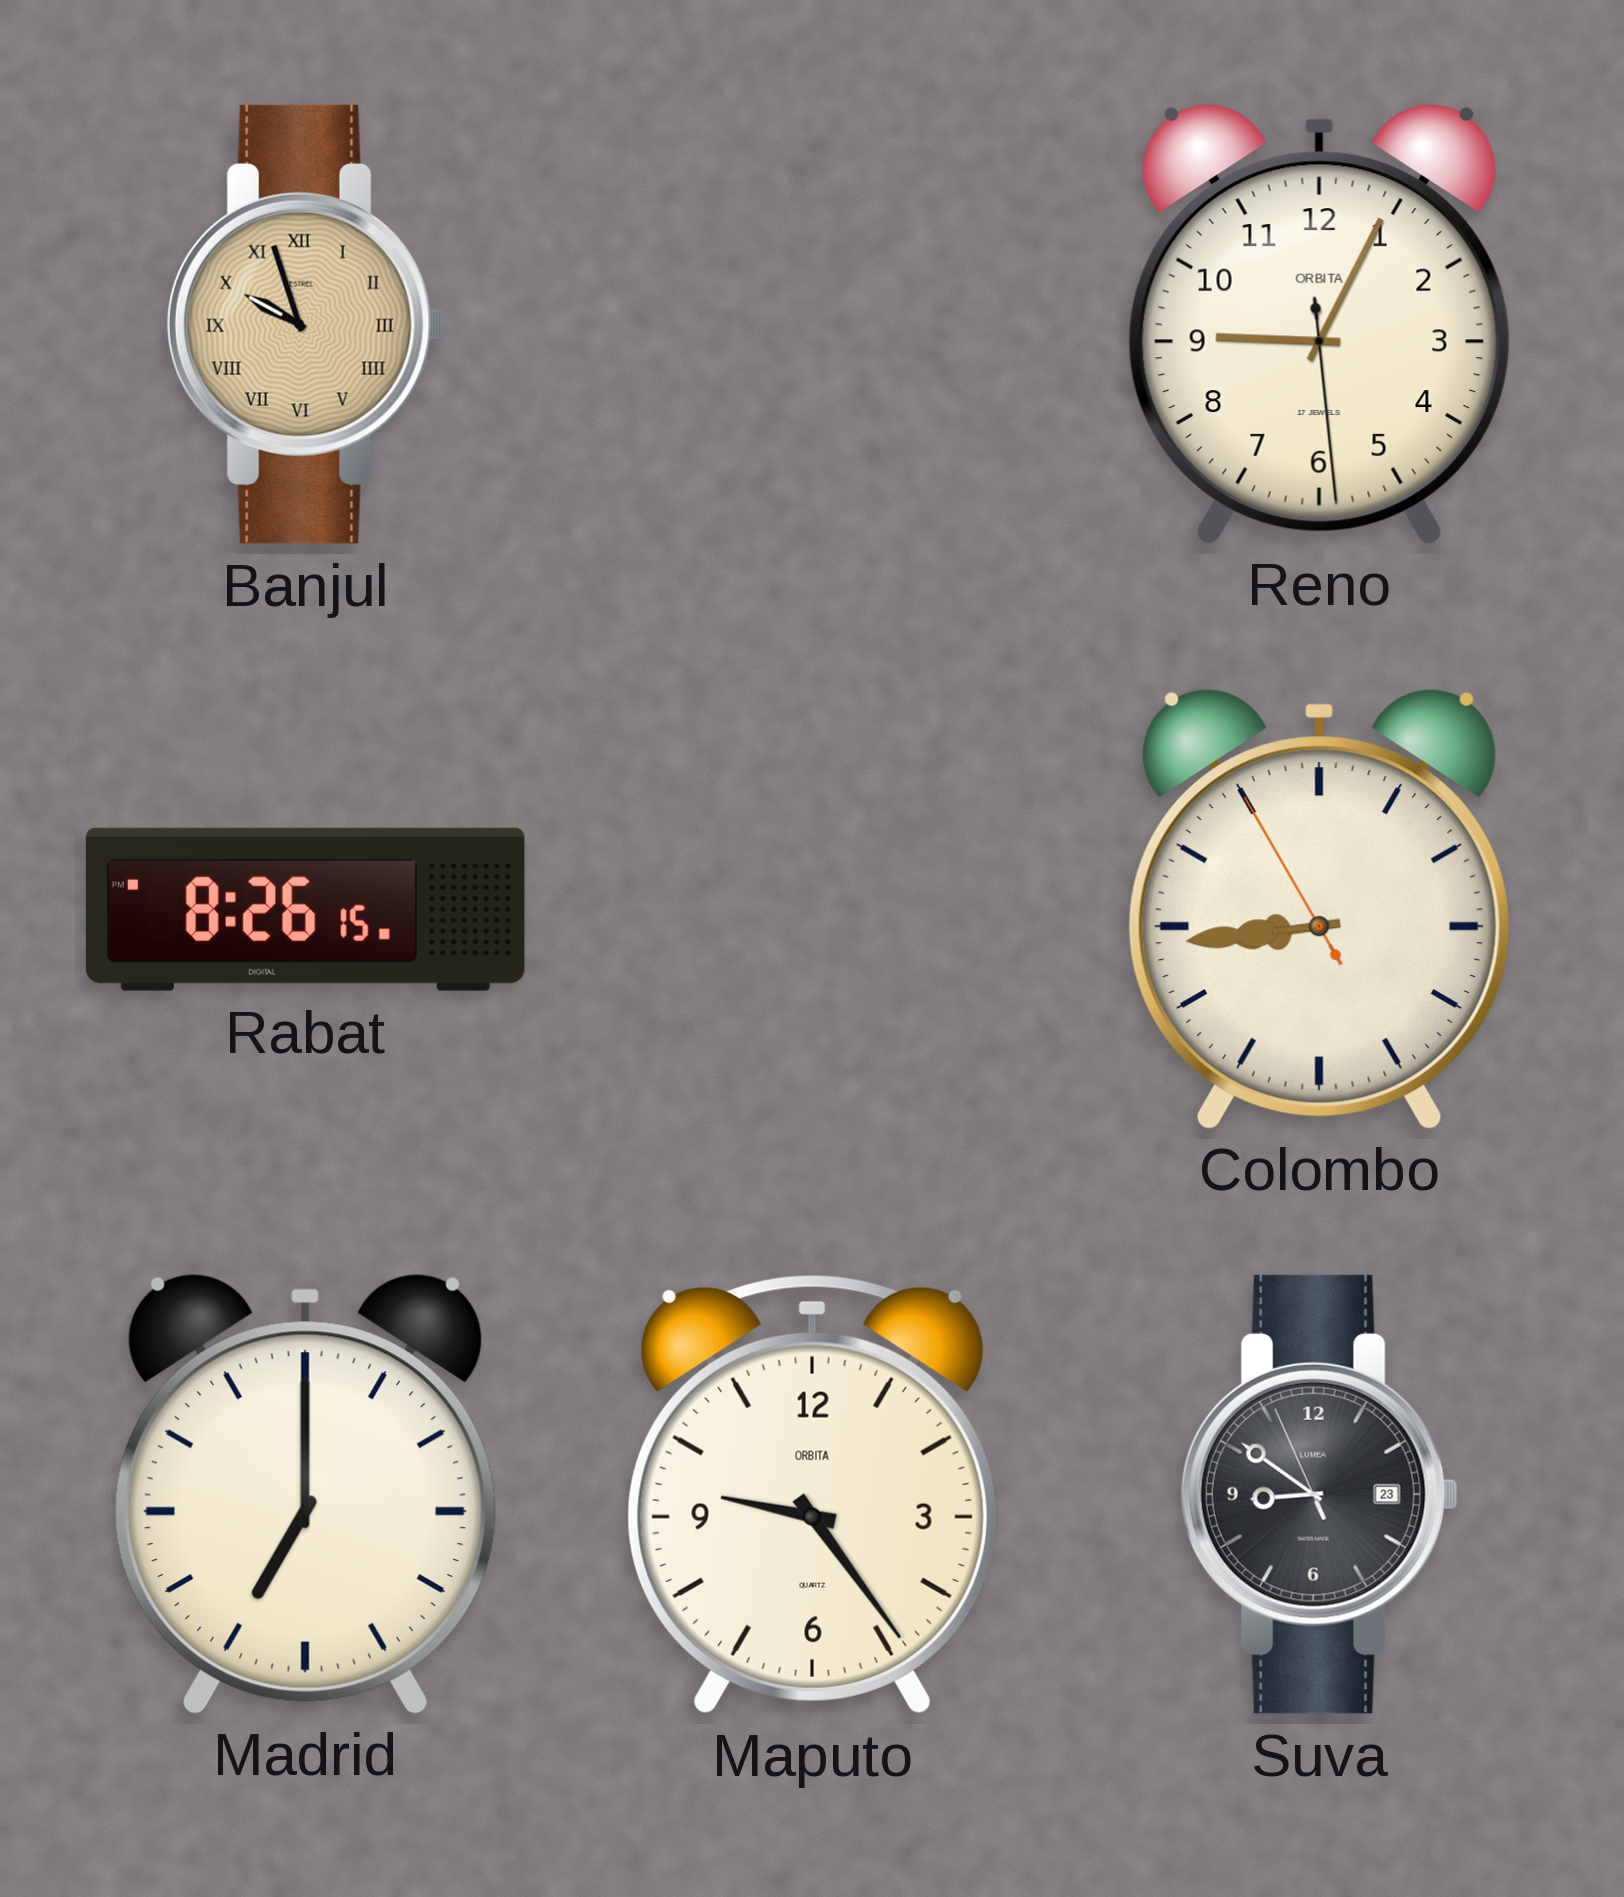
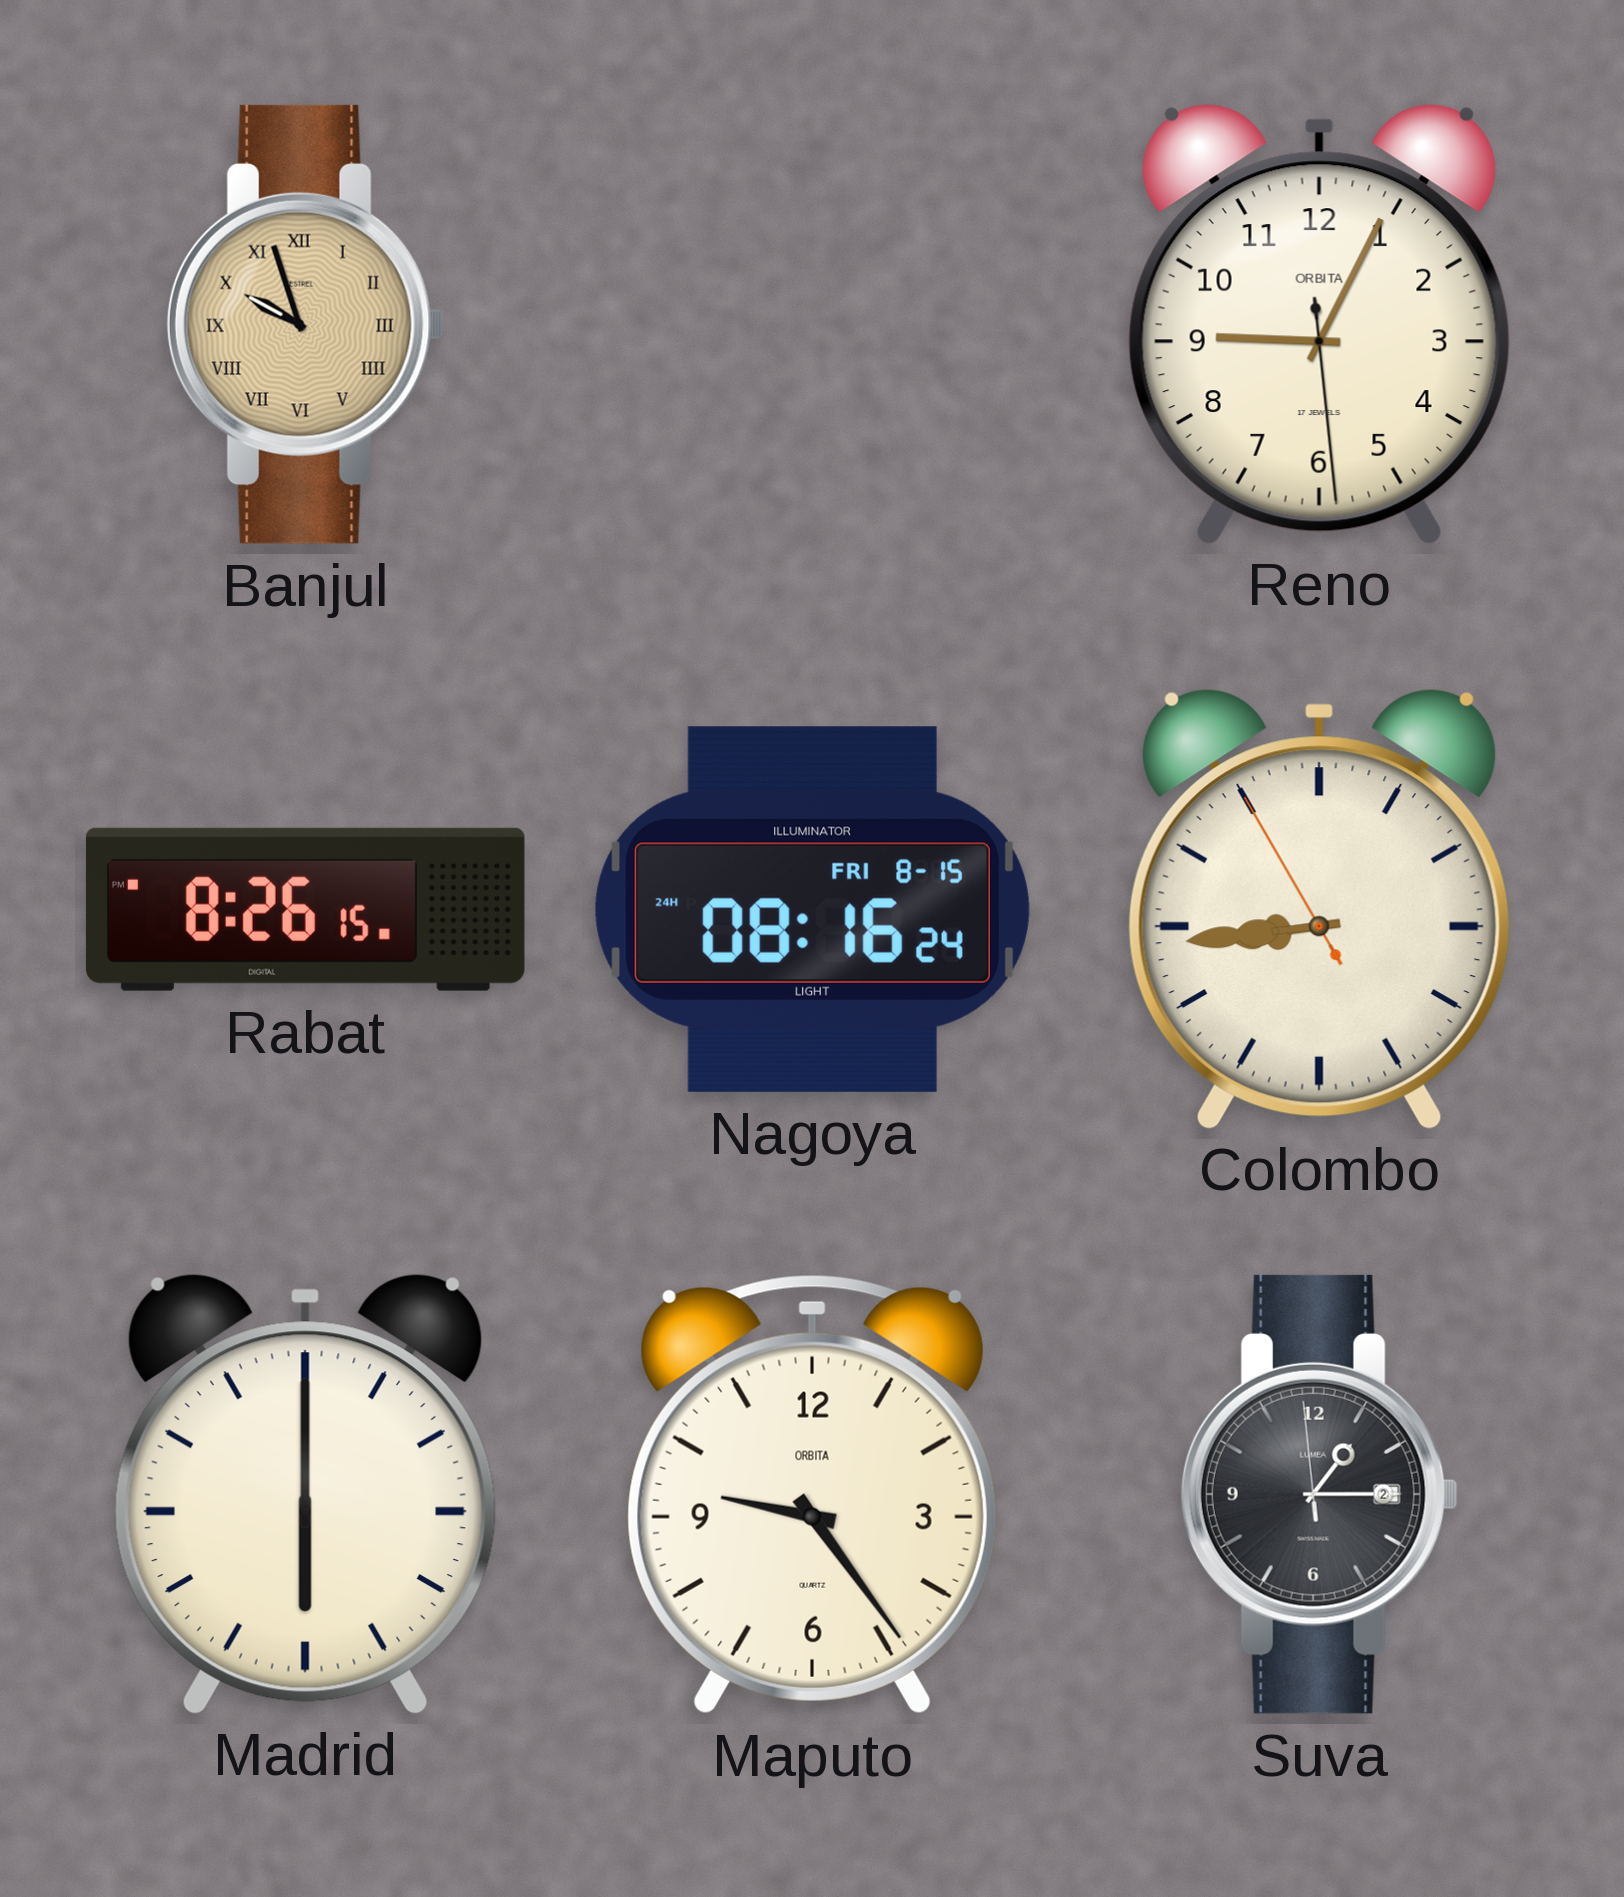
Nagoya: none -> 08:16 (812, 909)
Madrid: 7:00 -> 6:00 (305, 1494)
Suva: 8:50 -> 1:14 (1319, 1494)
